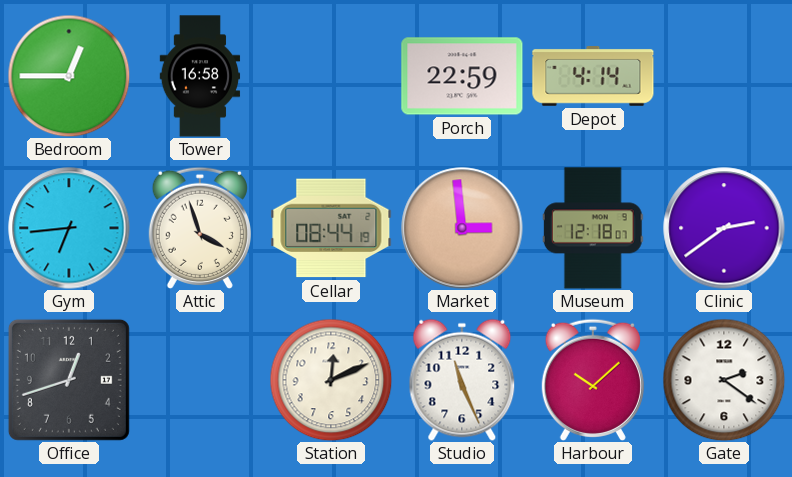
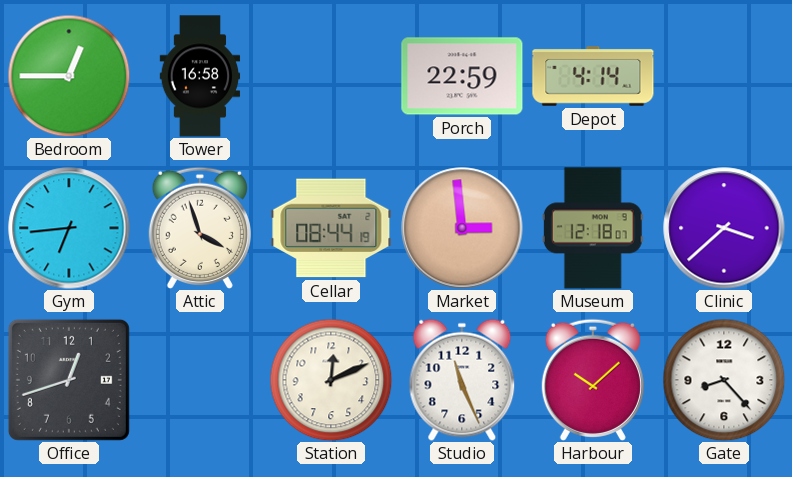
Clinic: 2:39 -> 3:38 (724, 228)
Gate: 2:21 -> 8:23 (724, 380)
